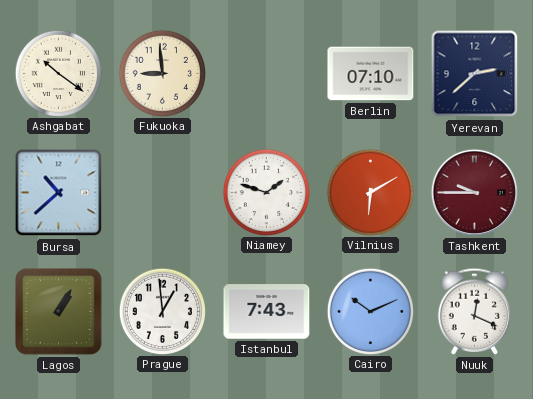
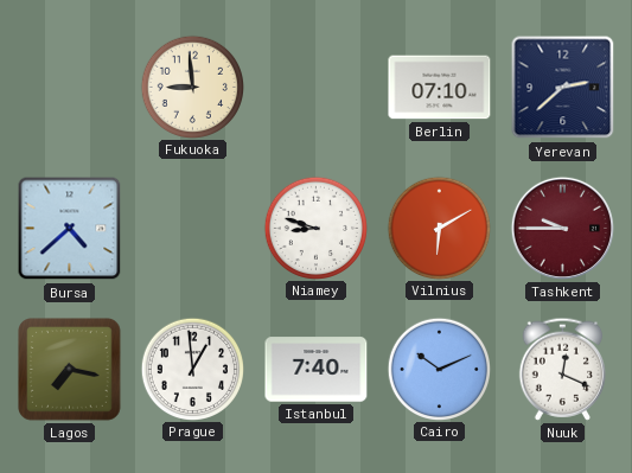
Ashgabat: 10:21 -> none (58, 73)
Bursa: 10:38 -> 4:38 (70, 229)
Niamey: 1:48 -> 8:48 (315, 228)
Lagos: 1:05 -> 7:17 (70, 370)
Istanbul: 7:43 -> 7:40 (317, 370)
